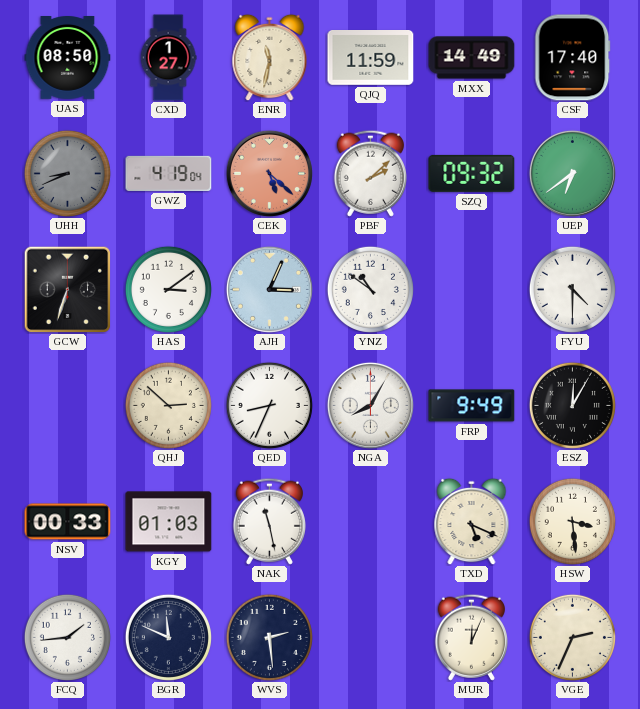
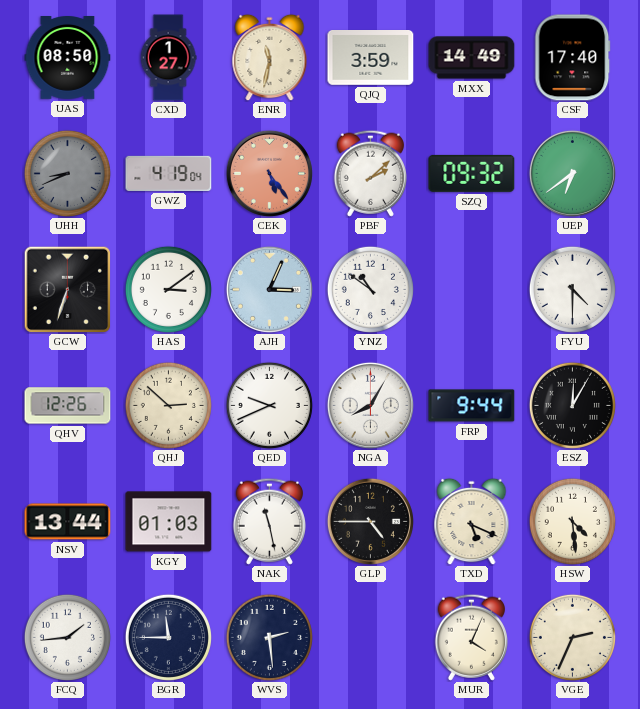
QJQ: 11:59 -> 3:59 (371, 58)
CEK: 5:22 -> 5:24 (269, 173)
QHV: none -> 12:26 (68, 406)
QED: 8:34 -> 9:41 (269, 405)
FRP: 9:49 -> 9:44 (472, 406)
NSV: 00:33 -> 13:44 (68, 522)
GLP: none -> 4:45 (370, 521)
HSW: 3:29 -> 4:29 (572, 521)
BGR: 11:49 -> 11:45 (168, 637)
MUR: 12:04 -> 4:04 (471, 637)
